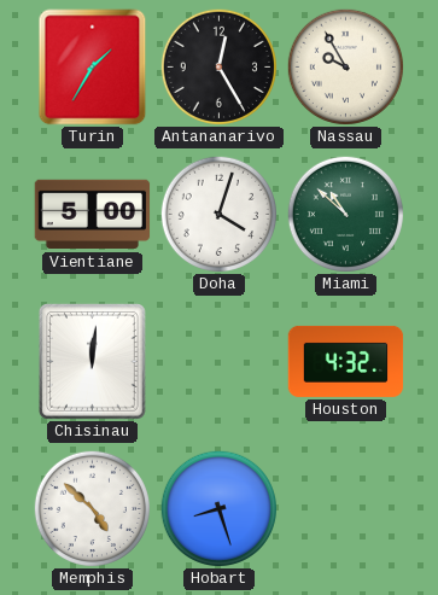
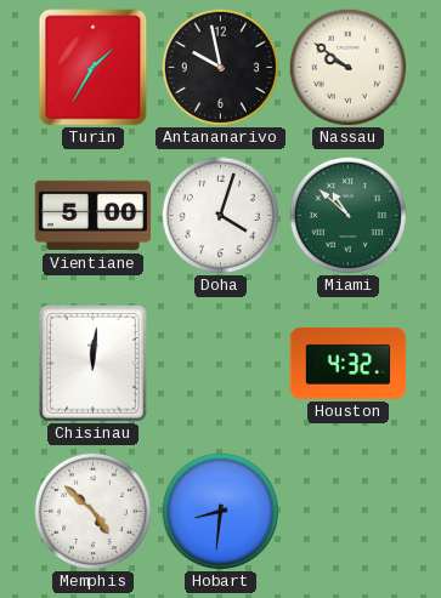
Antananarivo: 12:25 -> 9:58 (220, 67)
Nassau: 9:55 -> 9:51 (347, 67)
Hobart: 8:27 -> 8:31 (220, 511)
